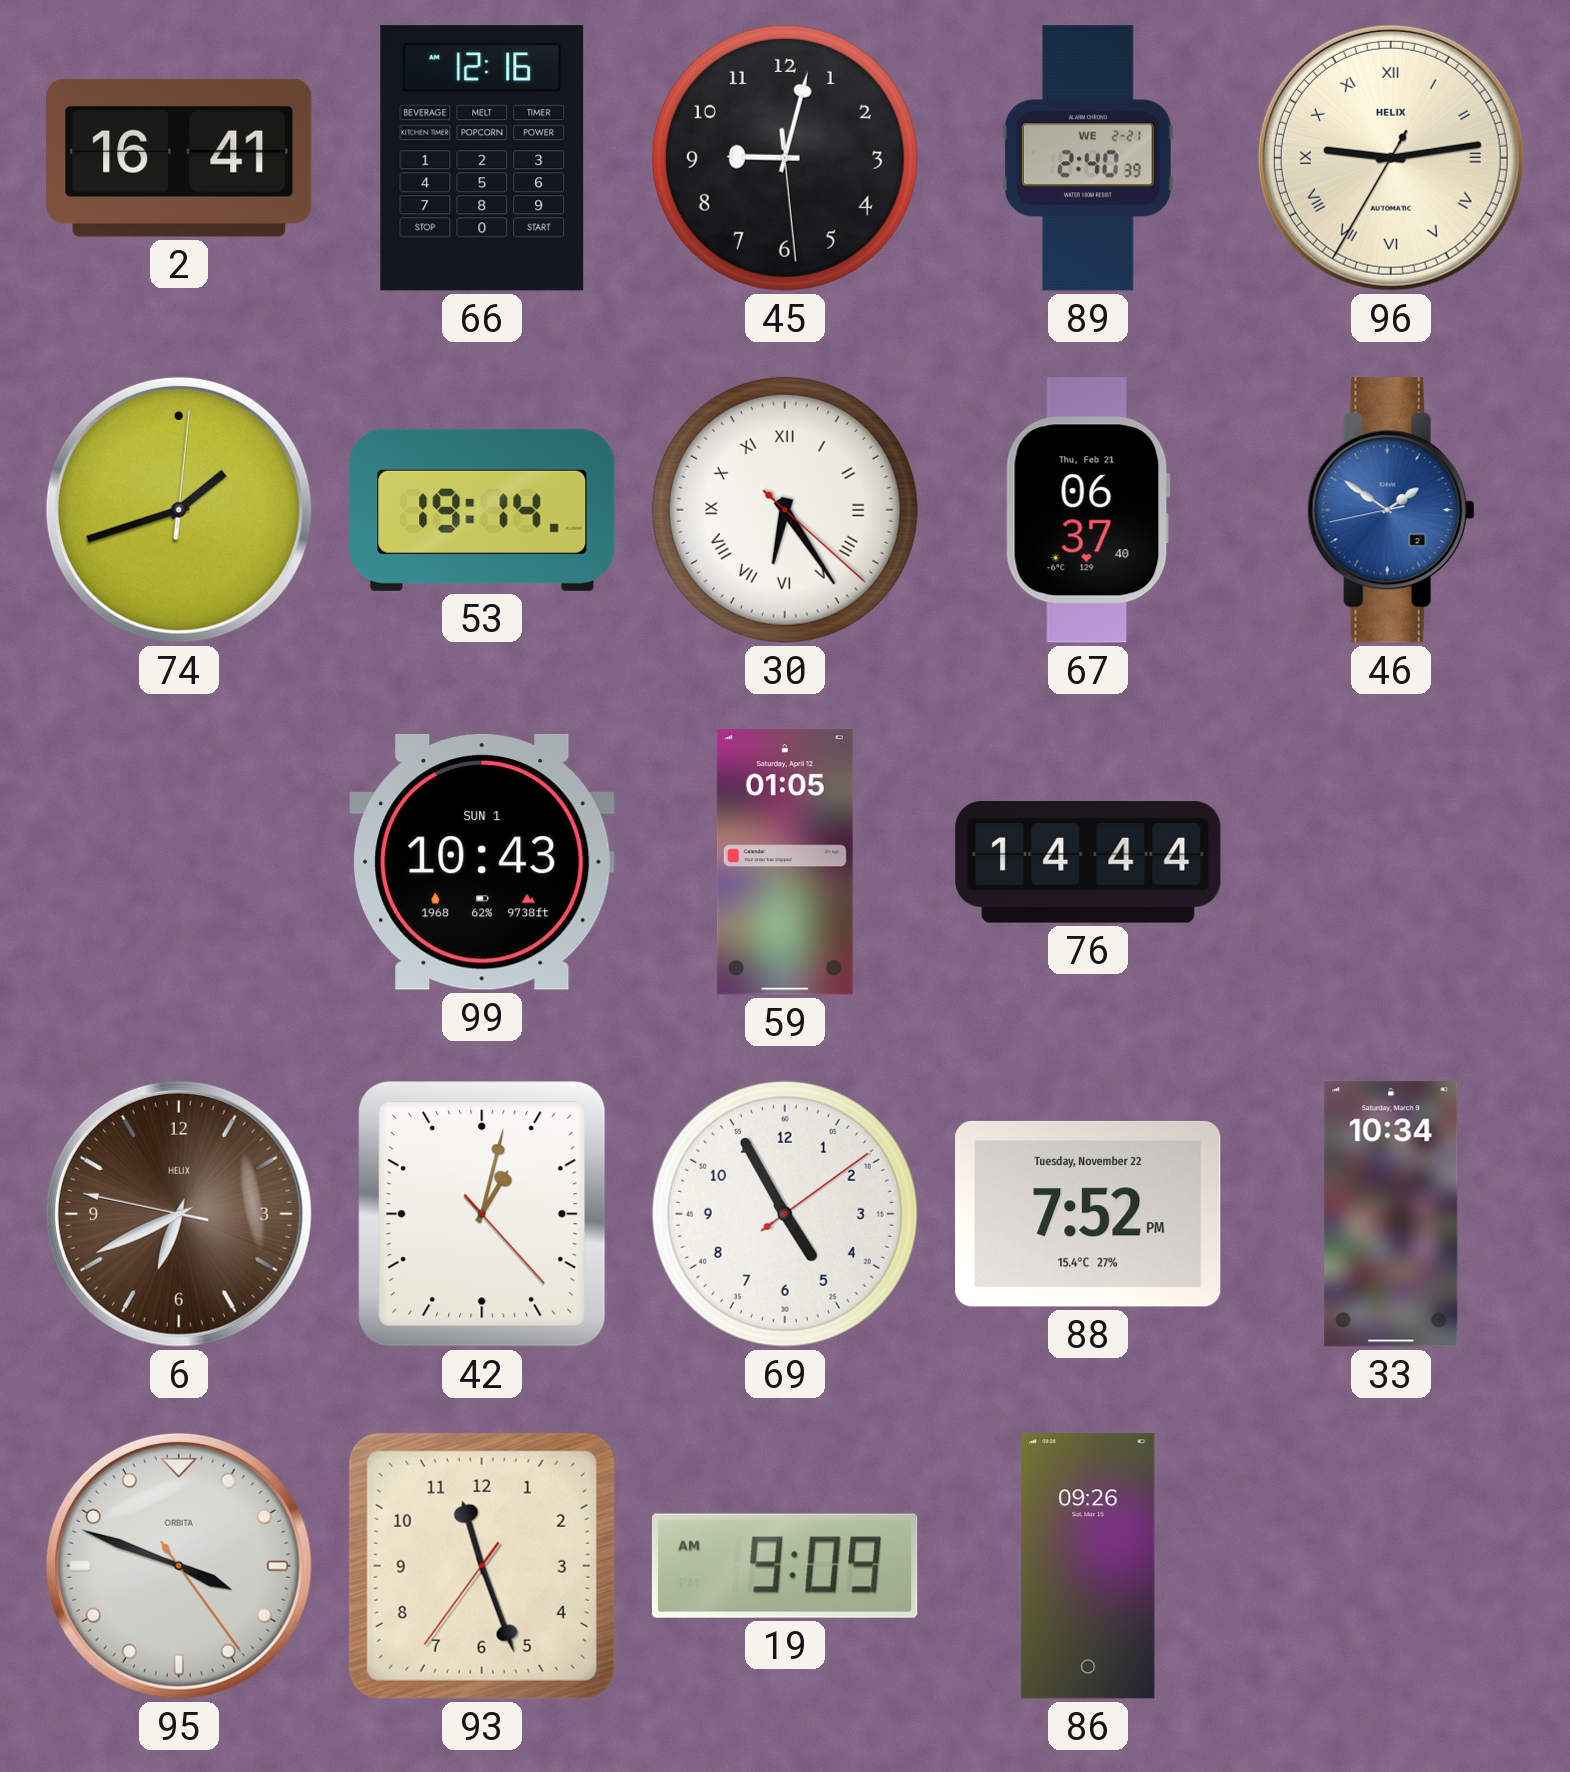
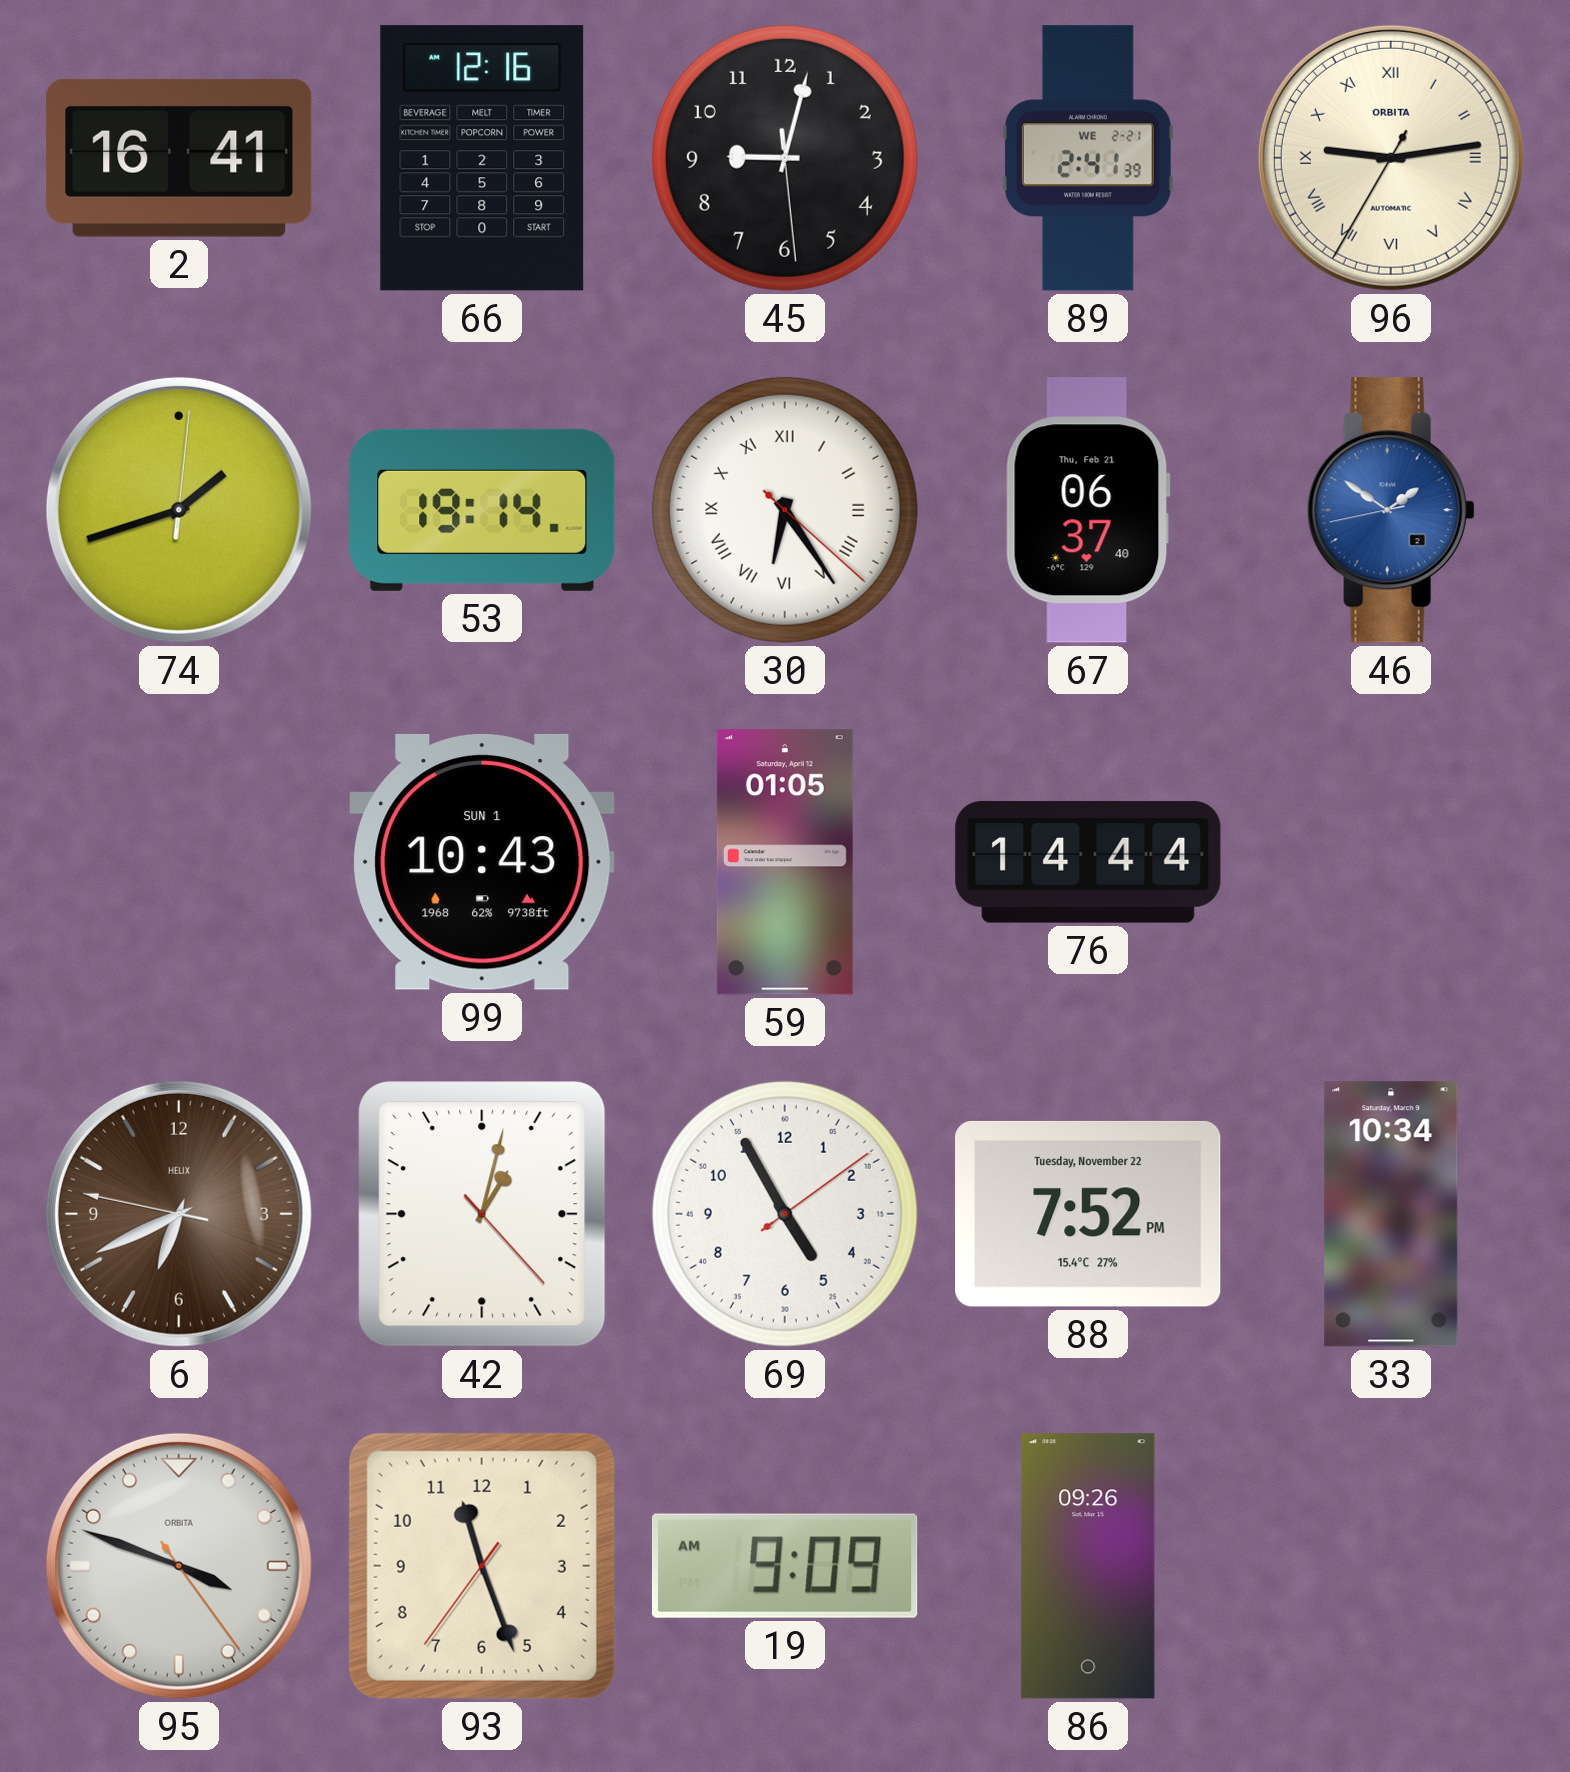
89: 2:40 -> 2:41 (1088, 158)
96 brand: HELIX -> ORBITA (1391, 158)
